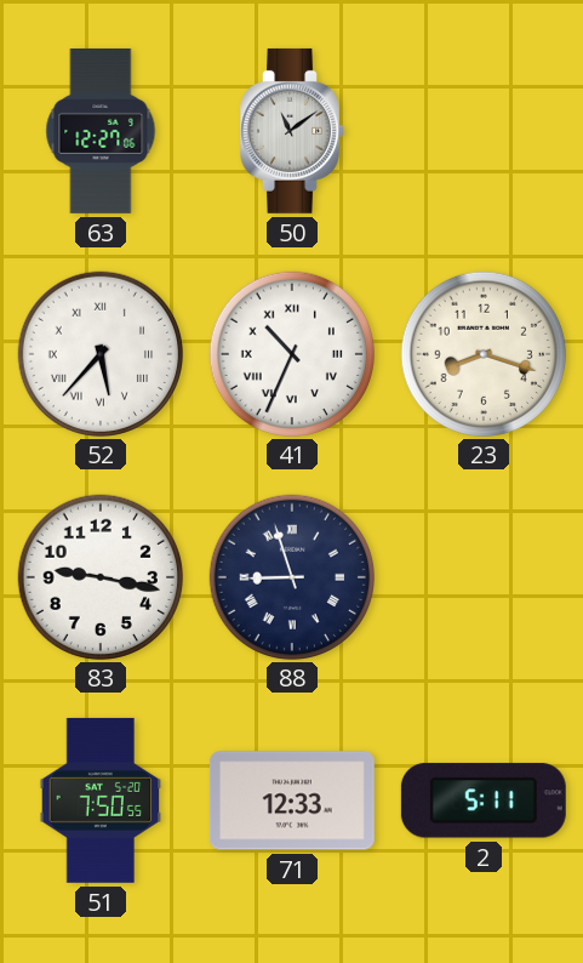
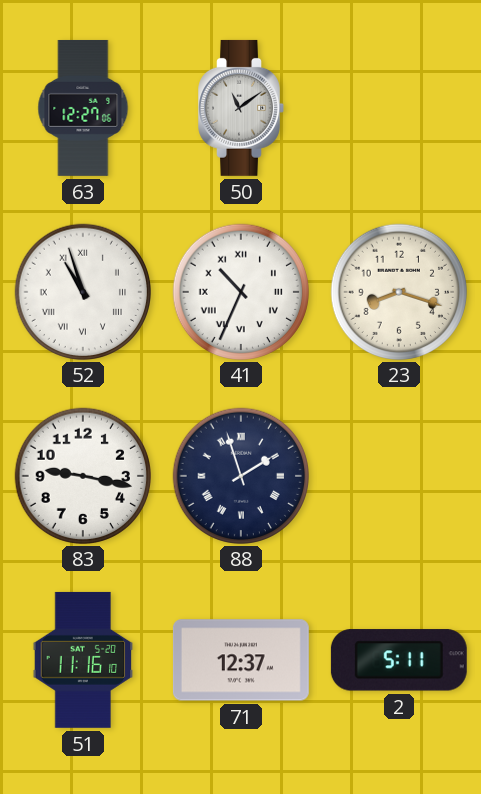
52: 5:37 -> 10:57 (82, 291)
88: 8:57 -> 1:57 (240, 475)
51: 7:50 -> 11:16 (83, 660)
71: 12:33 -> 12:37 (241, 660)
